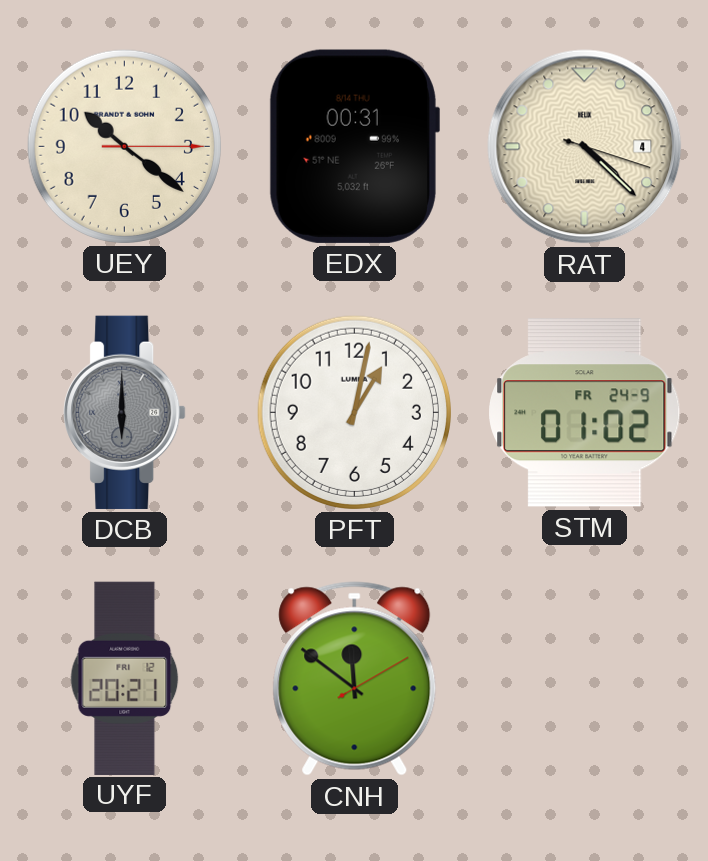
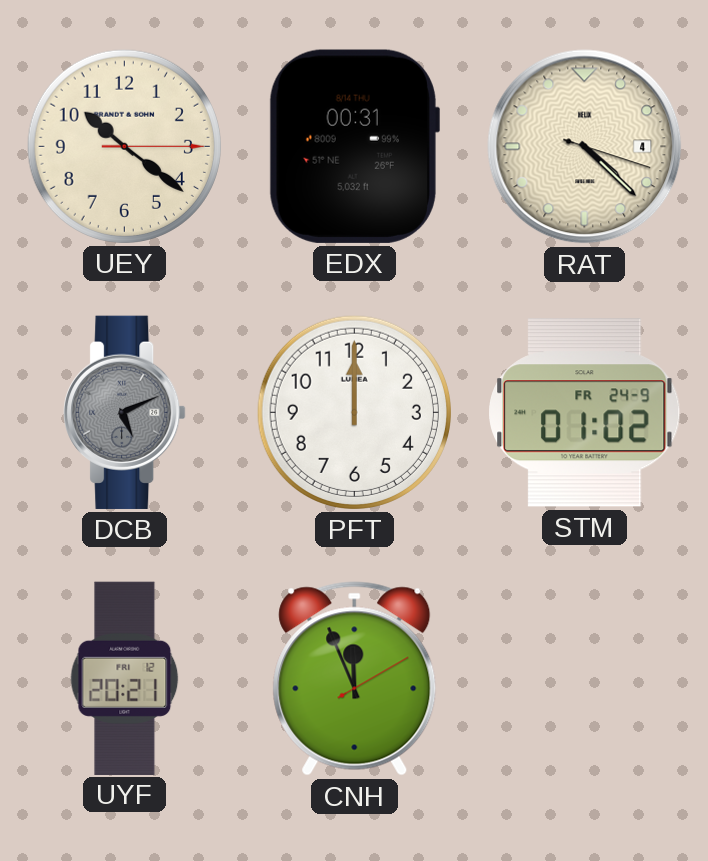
DCB: 6:00 -> 5:11 (125, 412)
PFT: 1:02 -> 12:00 (354, 412)
CNH: 11:51 -> 11:56 (355, 679)
